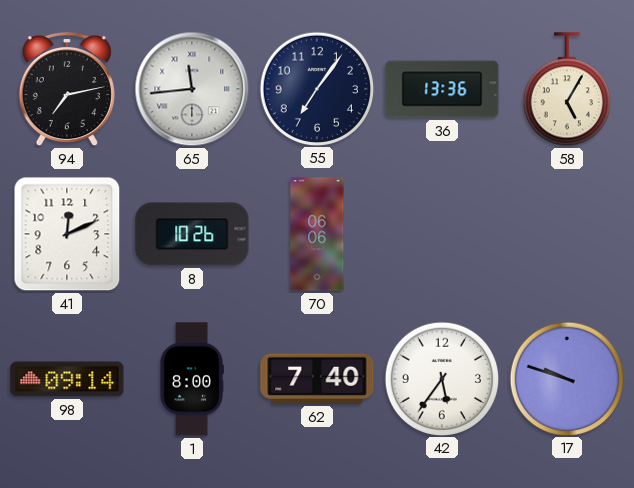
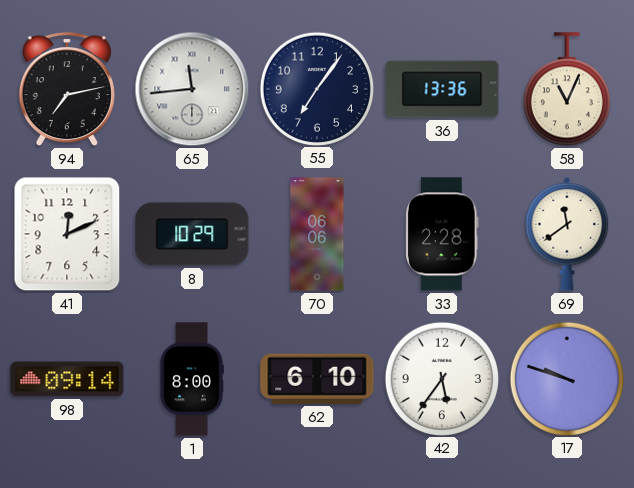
58: 5:05 -> 11:04 (567, 89)
8: 10:26 -> 10:29 (192, 234)
33: none -> 2:28 (442, 234)
69: none -> 11:39 (567, 234)
62: 7:40 -> 6:10 (317, 379)
